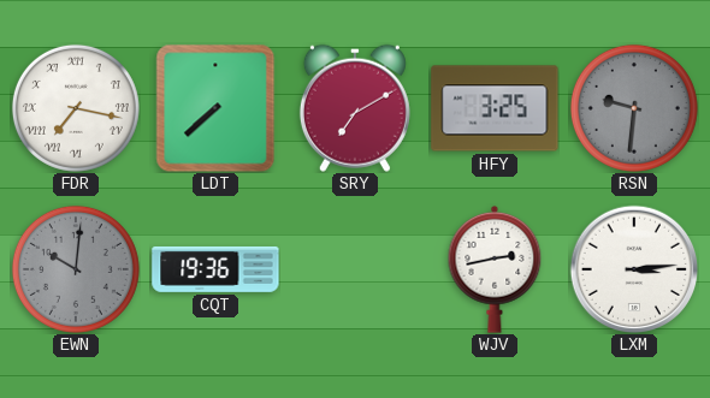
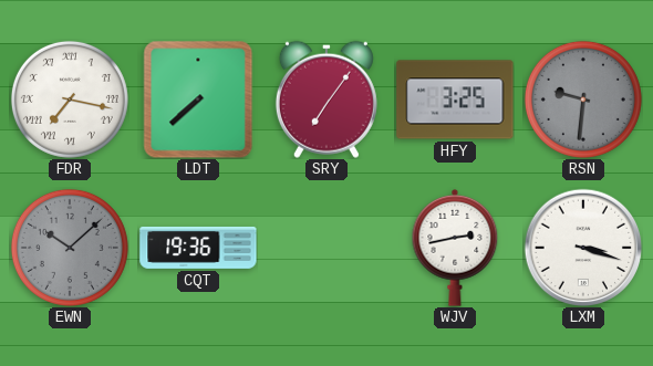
SRY: 7:10 -> 7:06 (326, 100)
EWN: 10:01 -> 10:08 (70, 248)
LXM: 3:14 -> 3:18 (583, 248)
